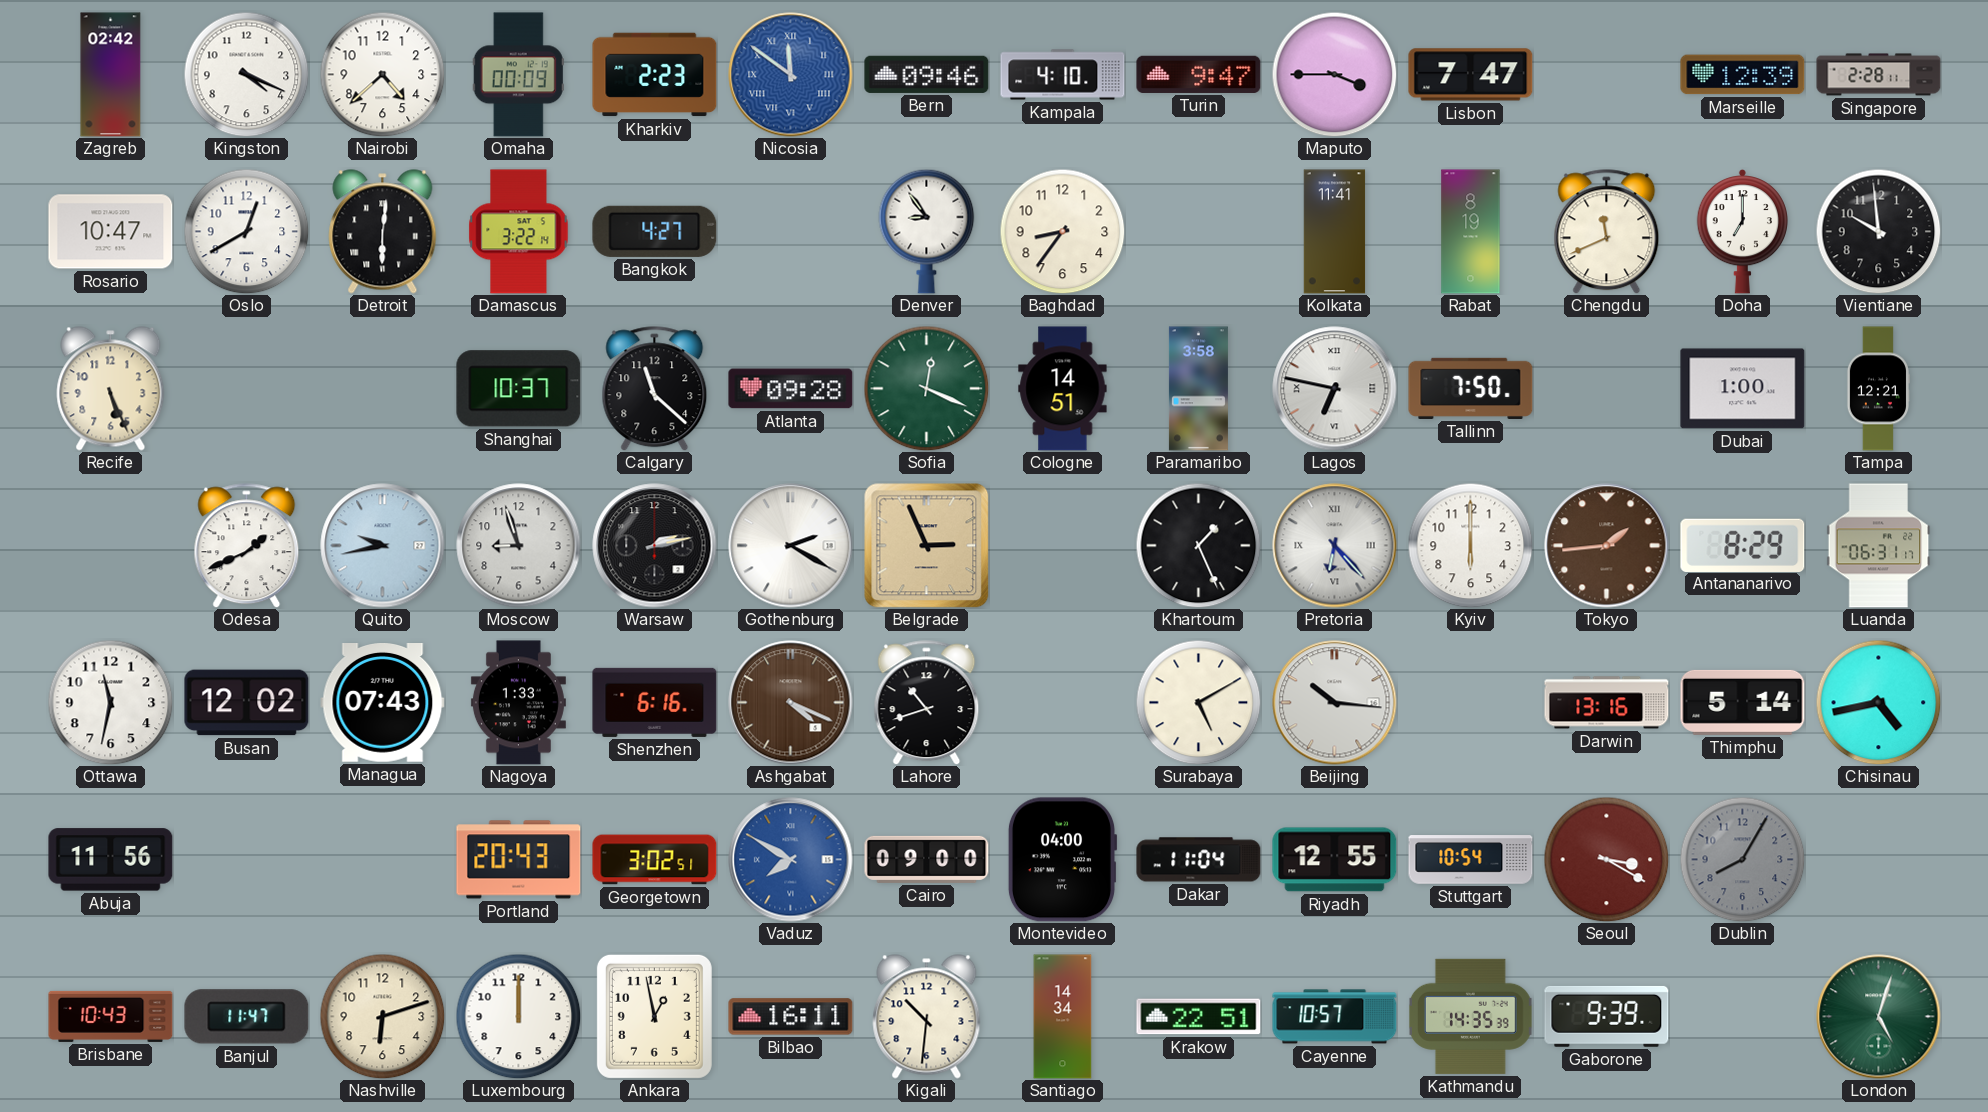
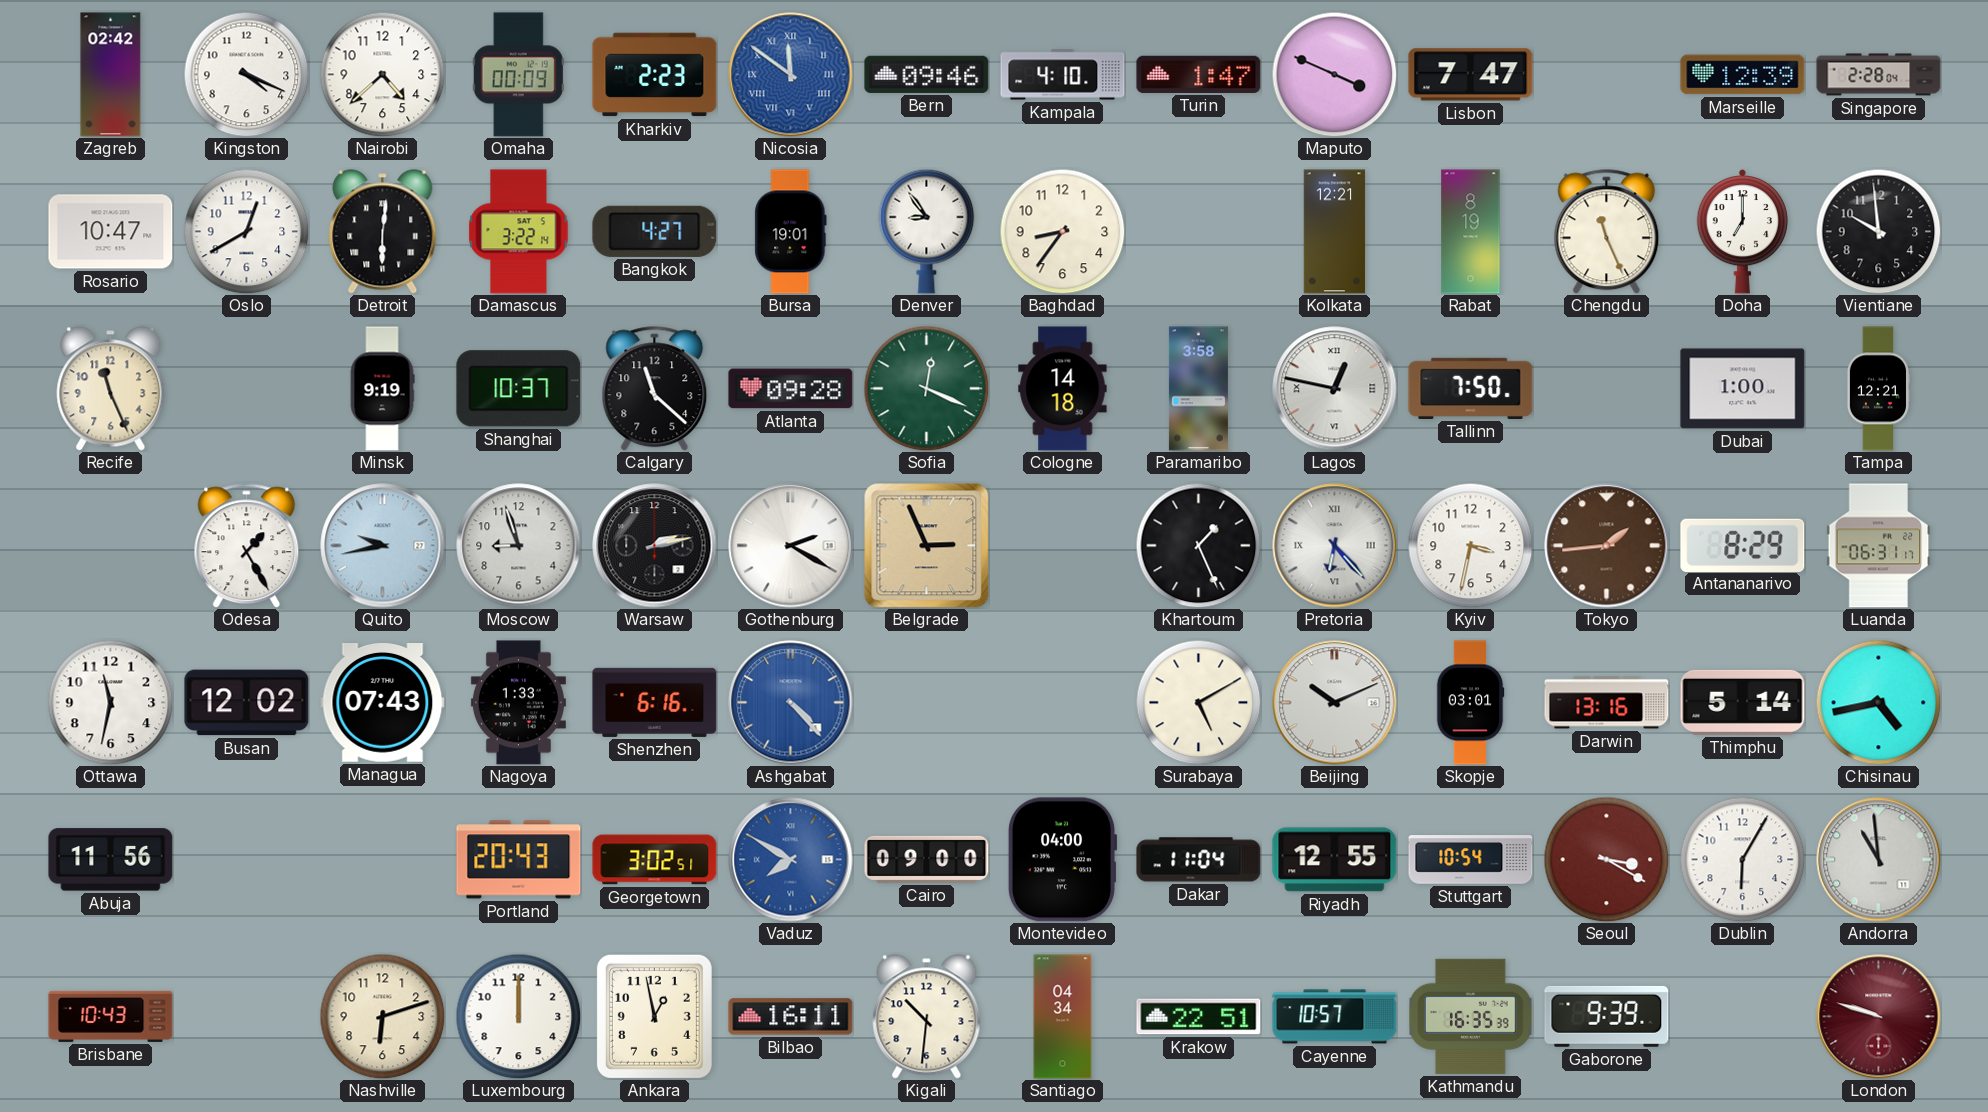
Turin: 9:47 -> 1:47 (1199, 74)
Maputo: 3:45 -> 3:49 (1334, 74)
Singapore: 2:28:11 -> 2:28:04 (1879, 75)
Bursa: none -> 19:01 (791, 232)
Kolkata: 11:41 -> 12:21 (1335, 232)
Chengdu: 11:41 -> 11:26 (1607, 232)
Recife: 5:26 -> 11:26 (111, 389)
Minsk: none -> 9:19 (382, 389)
Cologne: 14:51 -> 14:18 (1063, 389)
Lagos: 6:47 -> 12:47 (1335, 389)
Odesa: 1:41 -> 1:25 (247, 546)
Kyiv: 6:00 -> 3:32 (1470, 545)
Ashgabat: 4:19 -> 4:23 (791, 703)
Ashgabat dial: brown -> blue (791, 703)
Lahore: 10:42 -> none (927, 703)
Beijing: 10:16 -> 10:11 (1335, 703)
Skopje: none -> 03:01 (1470, 703)
Dublin: 8:05 -> 6:05 (1742, 859)
Dublin dial: grey -> white (1742, 859)
Andorra: none -> 10:59 (1879, 860)
Banjul: 11:47 -> none (247, 1017)
Santiago: 14:34 -> 04:34 (1063, 1017)
Kathmandu: 14:35 -> 16:35 (1470, 1016)
London: 5:03 -> 9:48 (1879, 1017)
London dial: green -> burgundy (1879, 1017)
